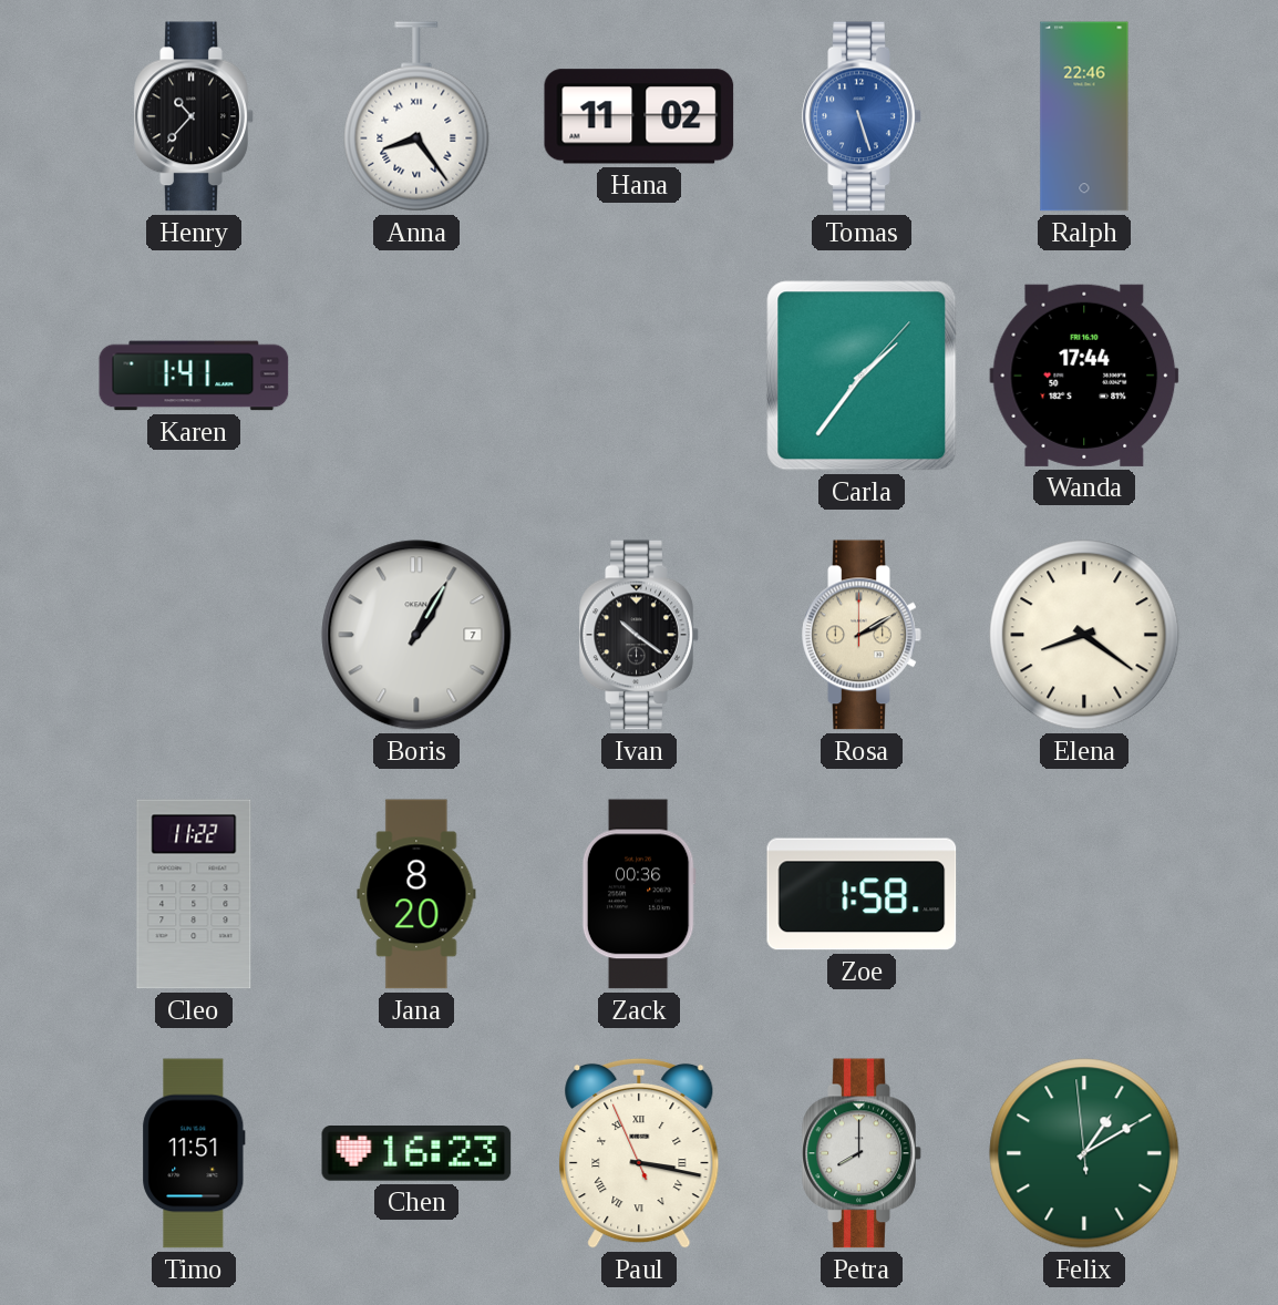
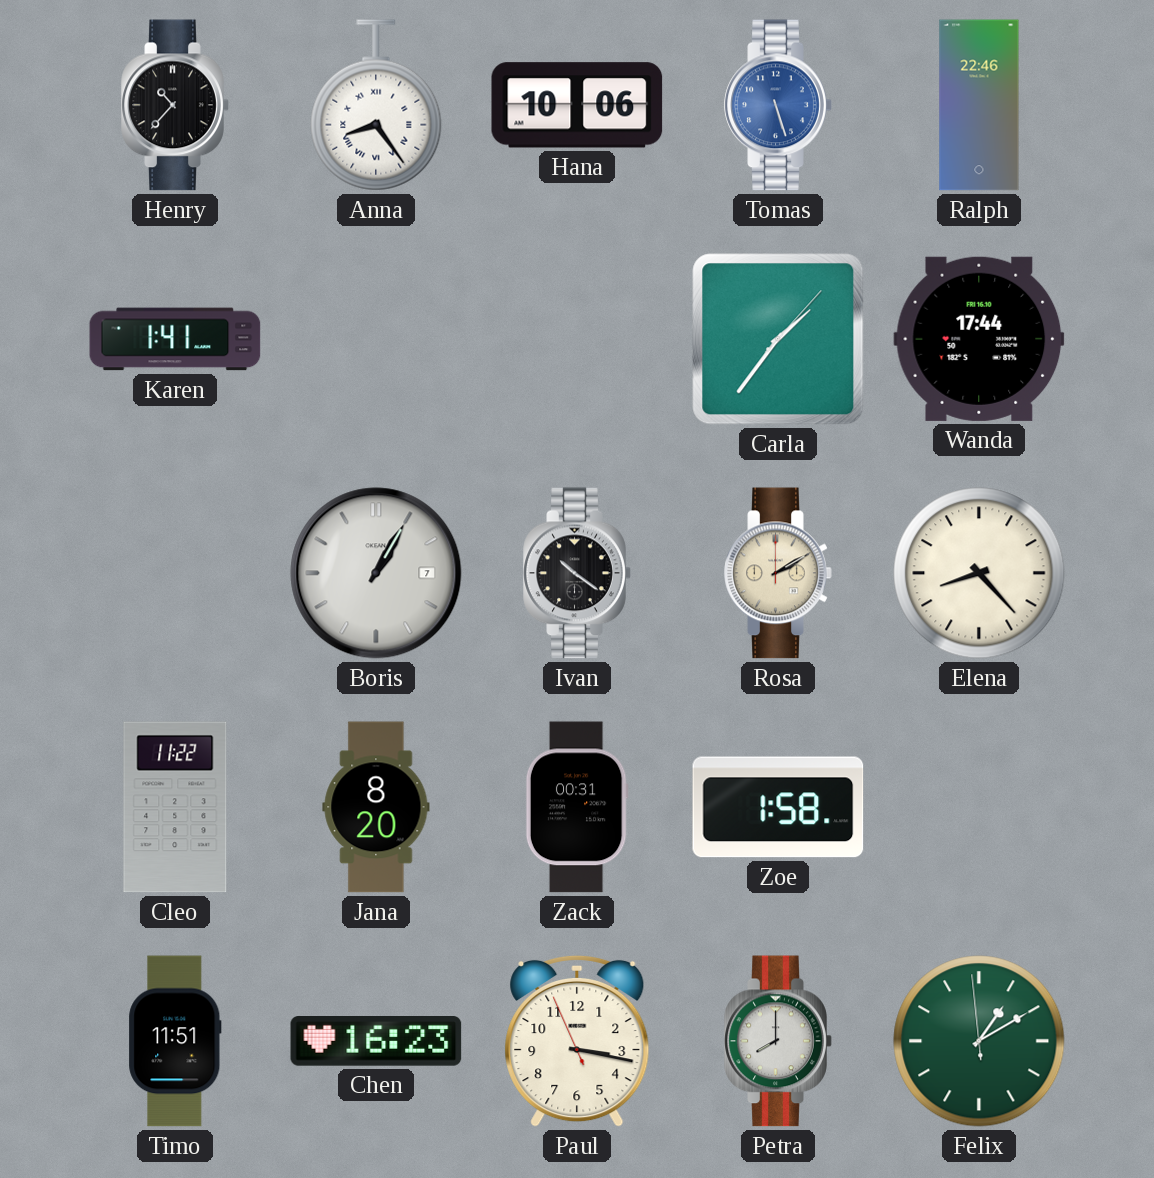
Hana: 11:02 -> 10:06 (577, 105)
Elena: 8:21 -> 8:23 (979, 573)
Zack: 00:36 -> 00:31 (577, 807)
Paul numerals: Roman -> Arabic (577, 1041)
